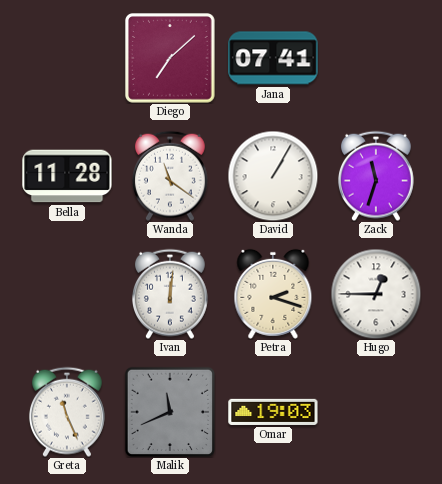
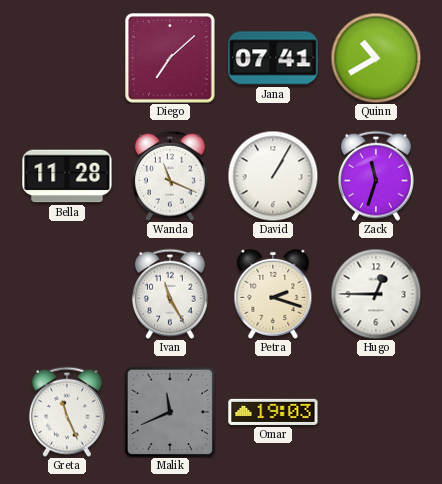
Quinn: none -> 10:40 (376, 58)
Wanda: 11:21 -> 11:19 (170, 176)
Ivan: 12:01 -> 11:25 (170, 294)
